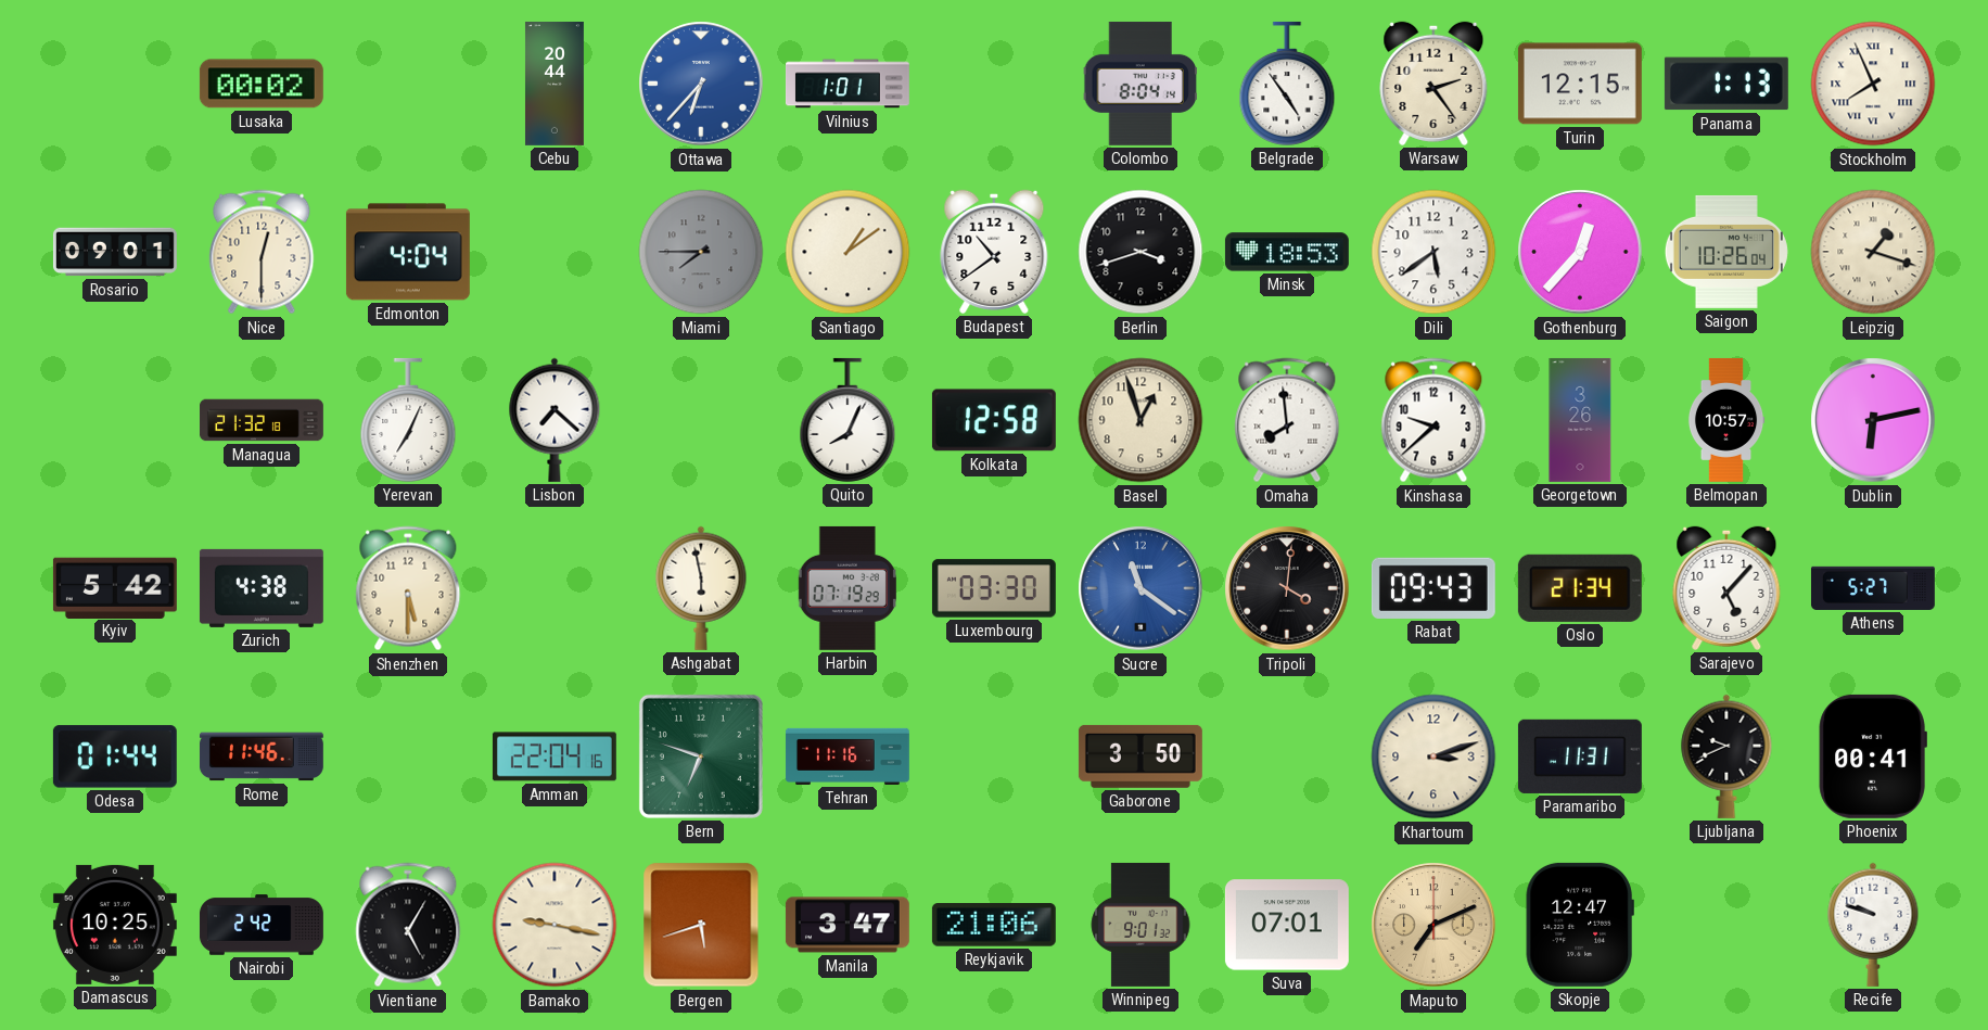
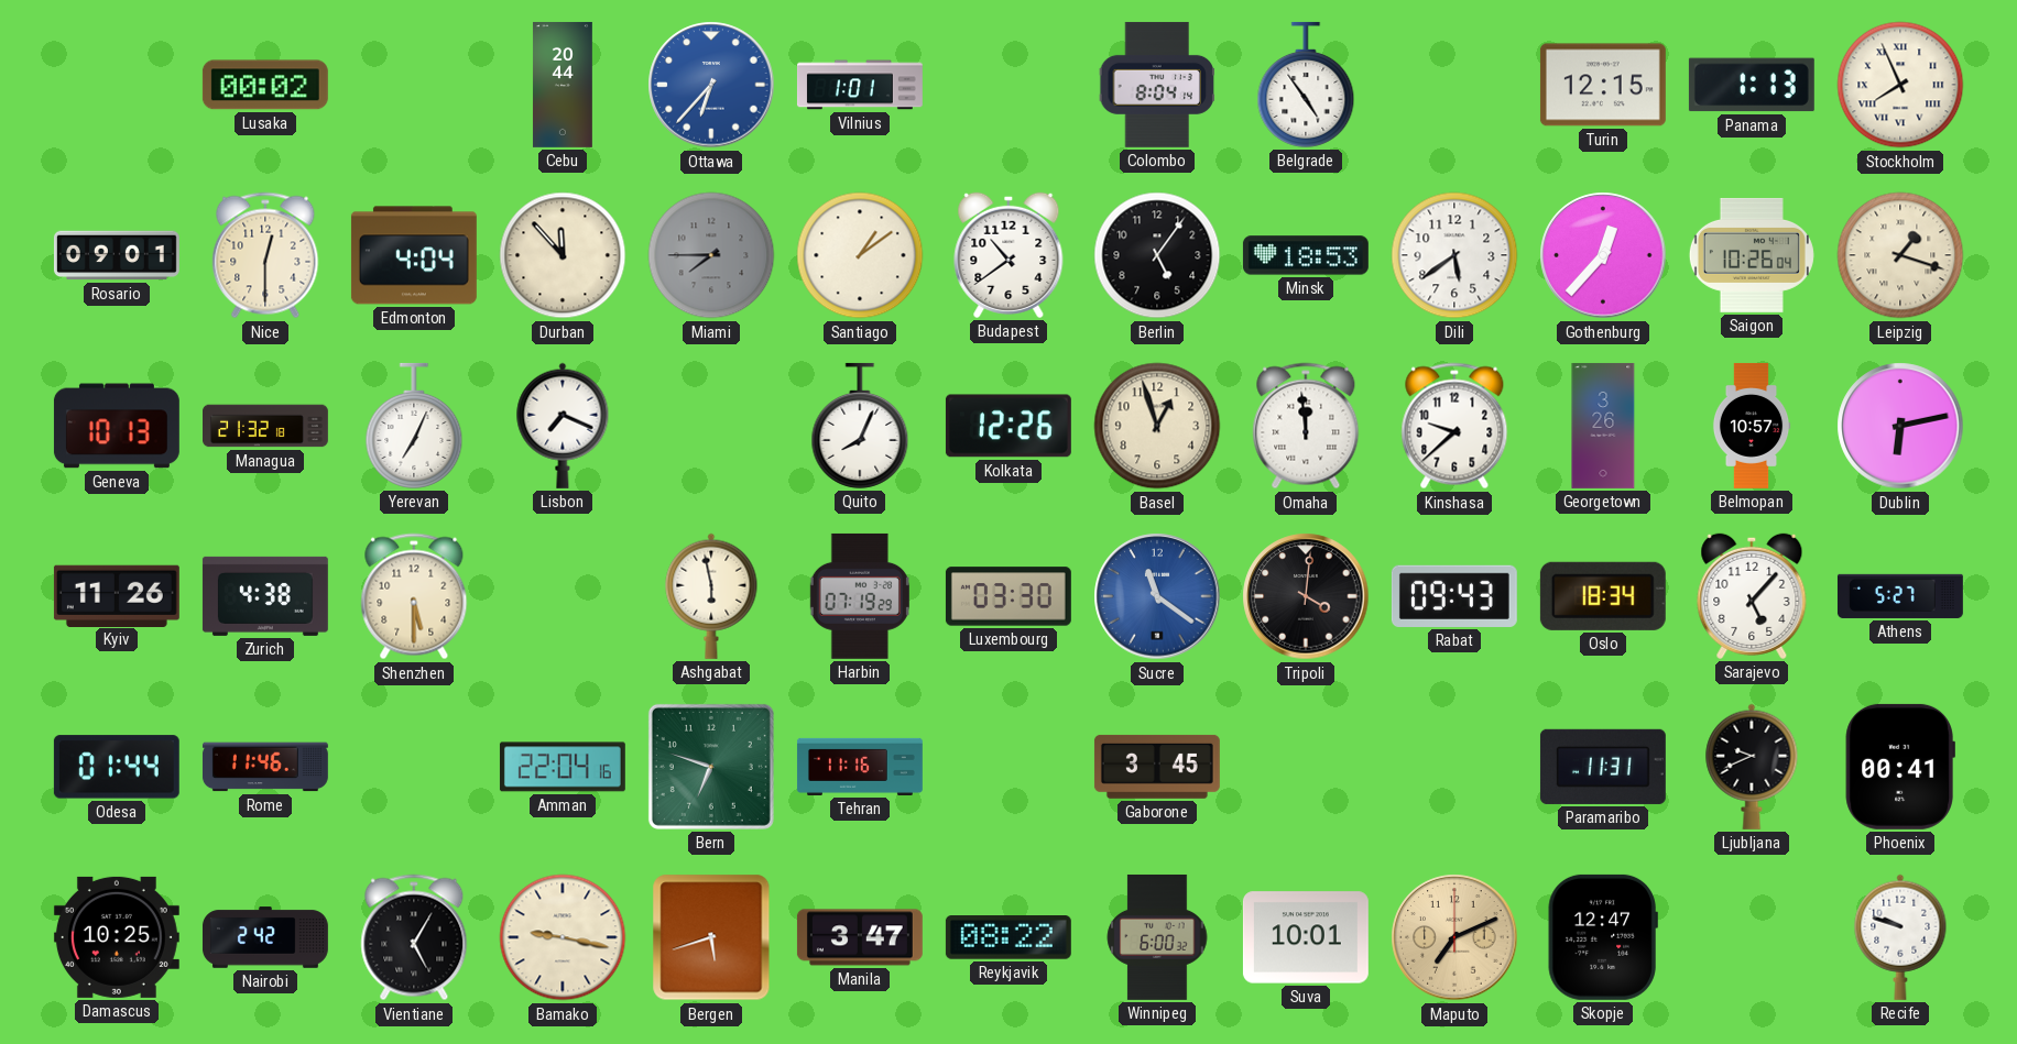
Warsaw: 2:24 -> none (1433, 84)
Durban: none -> 11:53 (563, 255)
Berlin: 3:42 -> 5:06 (1157, 255)
Geneva: none -> 10:13 (117, 426)
Lisbon: 7:22 -> 7:19 (563, 426)
Kolkata: 12:58 -> 12:26 (1009, 426)
Omaha: 7:59 -> 11:59 (1306, 426)
Kyiv: 5:42 -> 11:26 (117, 595)
Oslo: 21:34 -> 18:34 (1603, 596)
Gaborone: 3:50 -> 3:45 (1157, 767)
Khartoum: 3:12 -> none (1433, 756)
Reykjavik: 21:06 -> 08:22 (1009, 938)
Winnipeg: 9:01 -> 6:00 (1157, 937)
Suva: 07:01 -> 10:01 (1306, 937)
